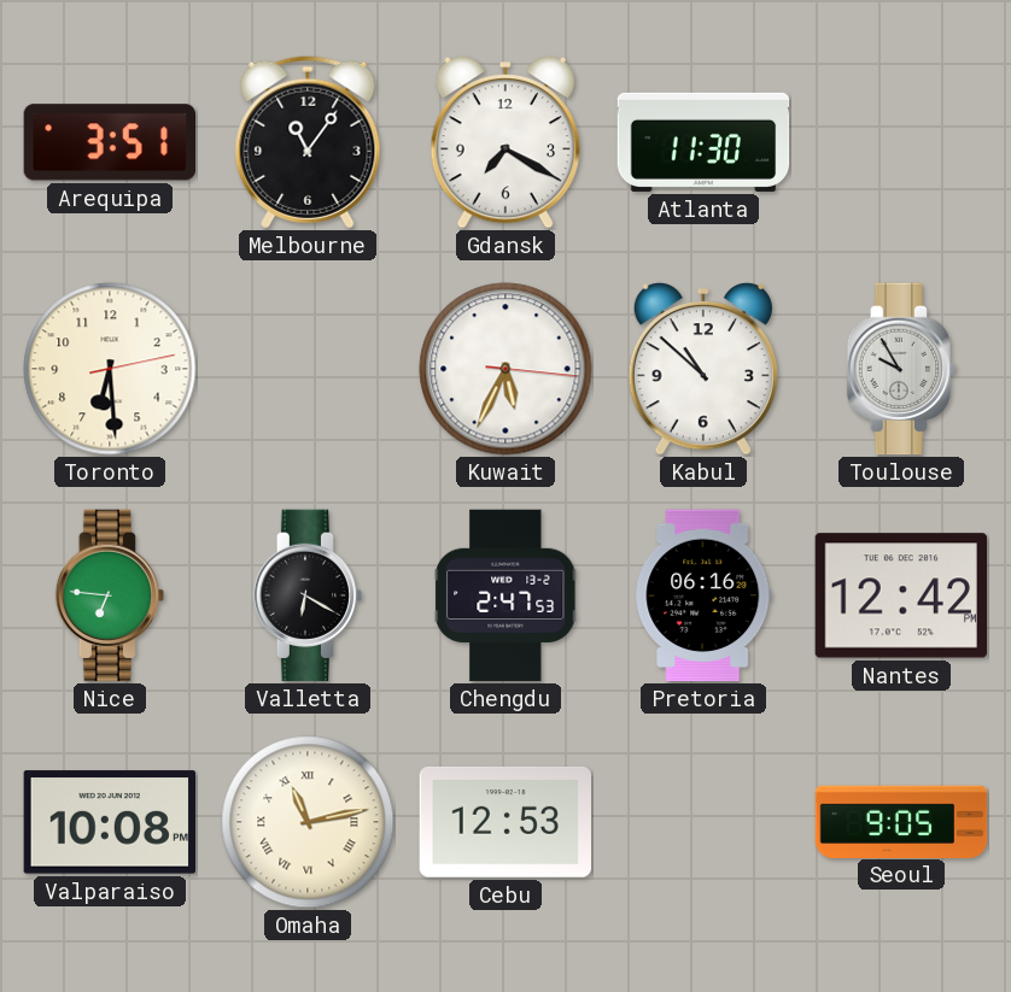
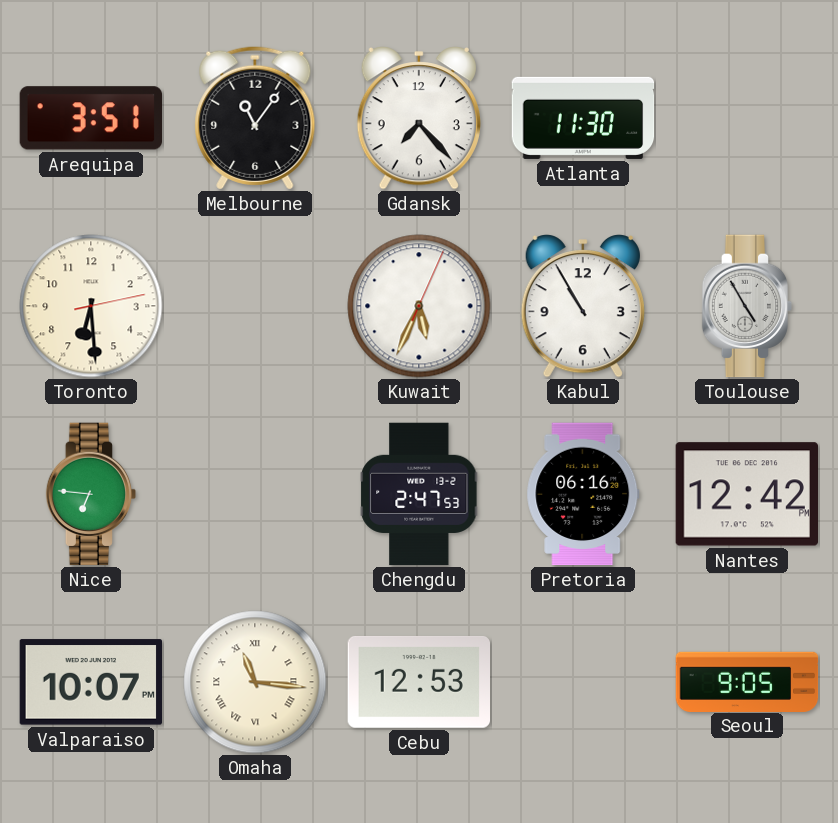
Gdansk: 7:20 -> 7:23 (419, 118)
Kuwait: 5:34:16 -> 5:34:04 (419, 306)
Kabul: 10:52 -> 10:55 (583, 306)
Toulouse: 9:55 -> 4:55 (747, 306)
Valletta: 6:20 -> none (308, 595)
Valparaiso: 10:08 -> 10:07 (90, 682)
Omaha: 11:13 -> 11:16 (255, 682)
